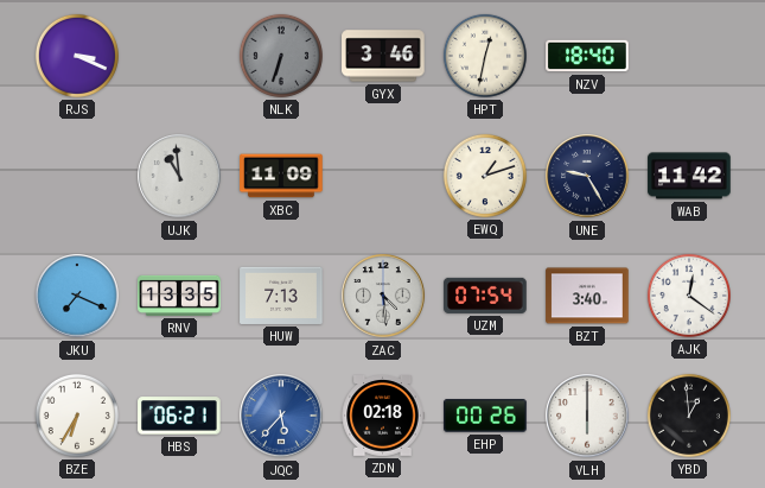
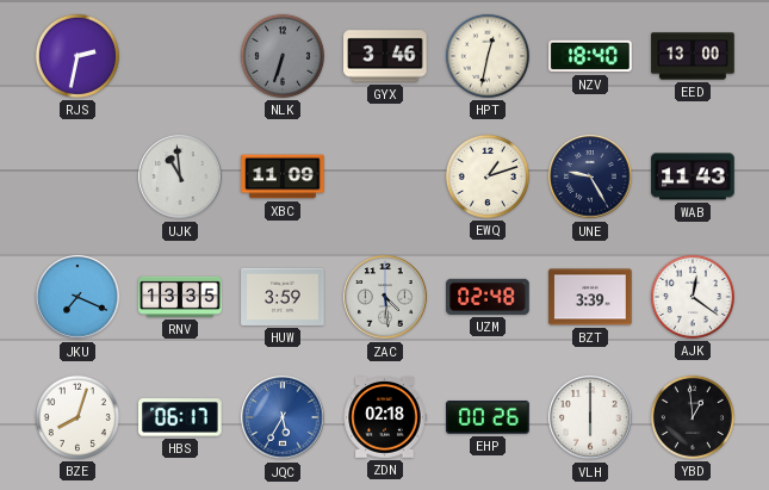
RJS: 3:19 -> 2:32 (77, 56)
EED: none -> 13:00 (693, 56)
WAB: 11:42 -> 11:43 (693, 176)
HUW: 7:13 -> 3:59 (283, 297)
UZM: 07:54 -> 02:48 (488, 297)
BZT: 3:40 -> 3:39 (590, 297)
BZE: 6:35 -> 8:03 (77, 417)
HBS: 06:21 -> 06:17 (180, 417)
JQC: 5:37 -> 5:35 (283, 417)
